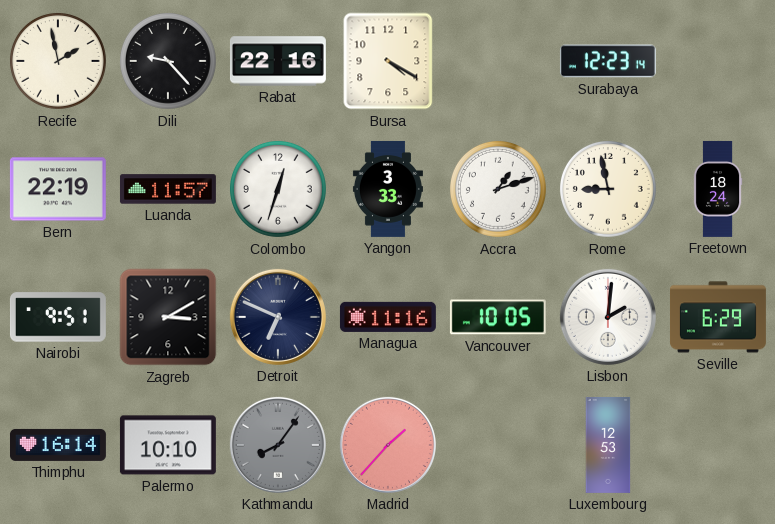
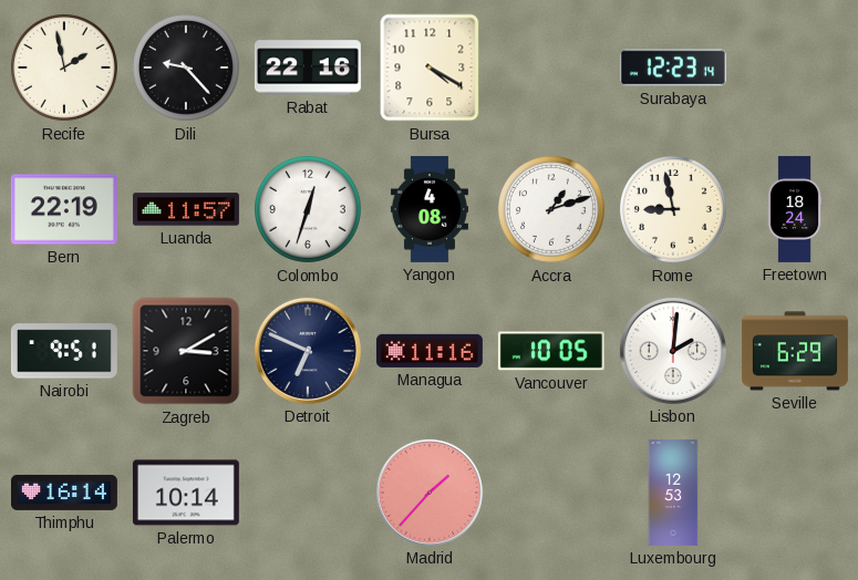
Yangon: 3:33 -> 4:08 (430, 209)
Palermo: 10:10 -> 10:14 (186, 493)
Kathmandu: 8:06 -> none (278, 445)
